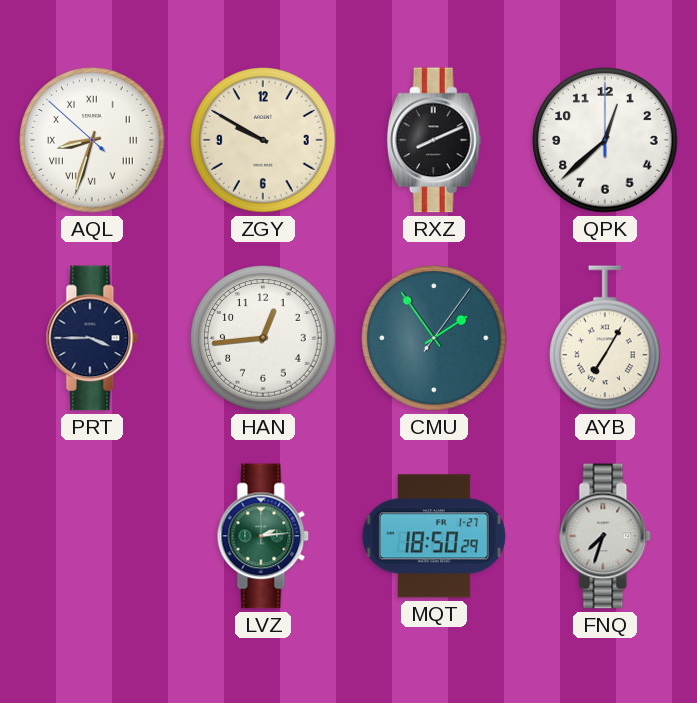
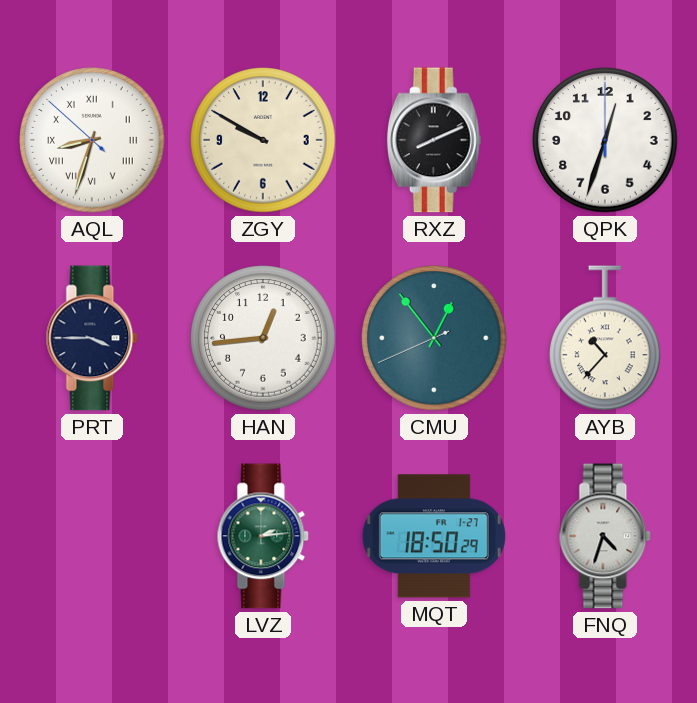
QPK: 12:38 -> 12:33 (605, 140)
CMU: 1:54 -> 12:53 (434, 338)
AYB: 7:05 -> 10:37 (606, 338)
FNQ: 7:33 -> 4:33 (605, 536)
